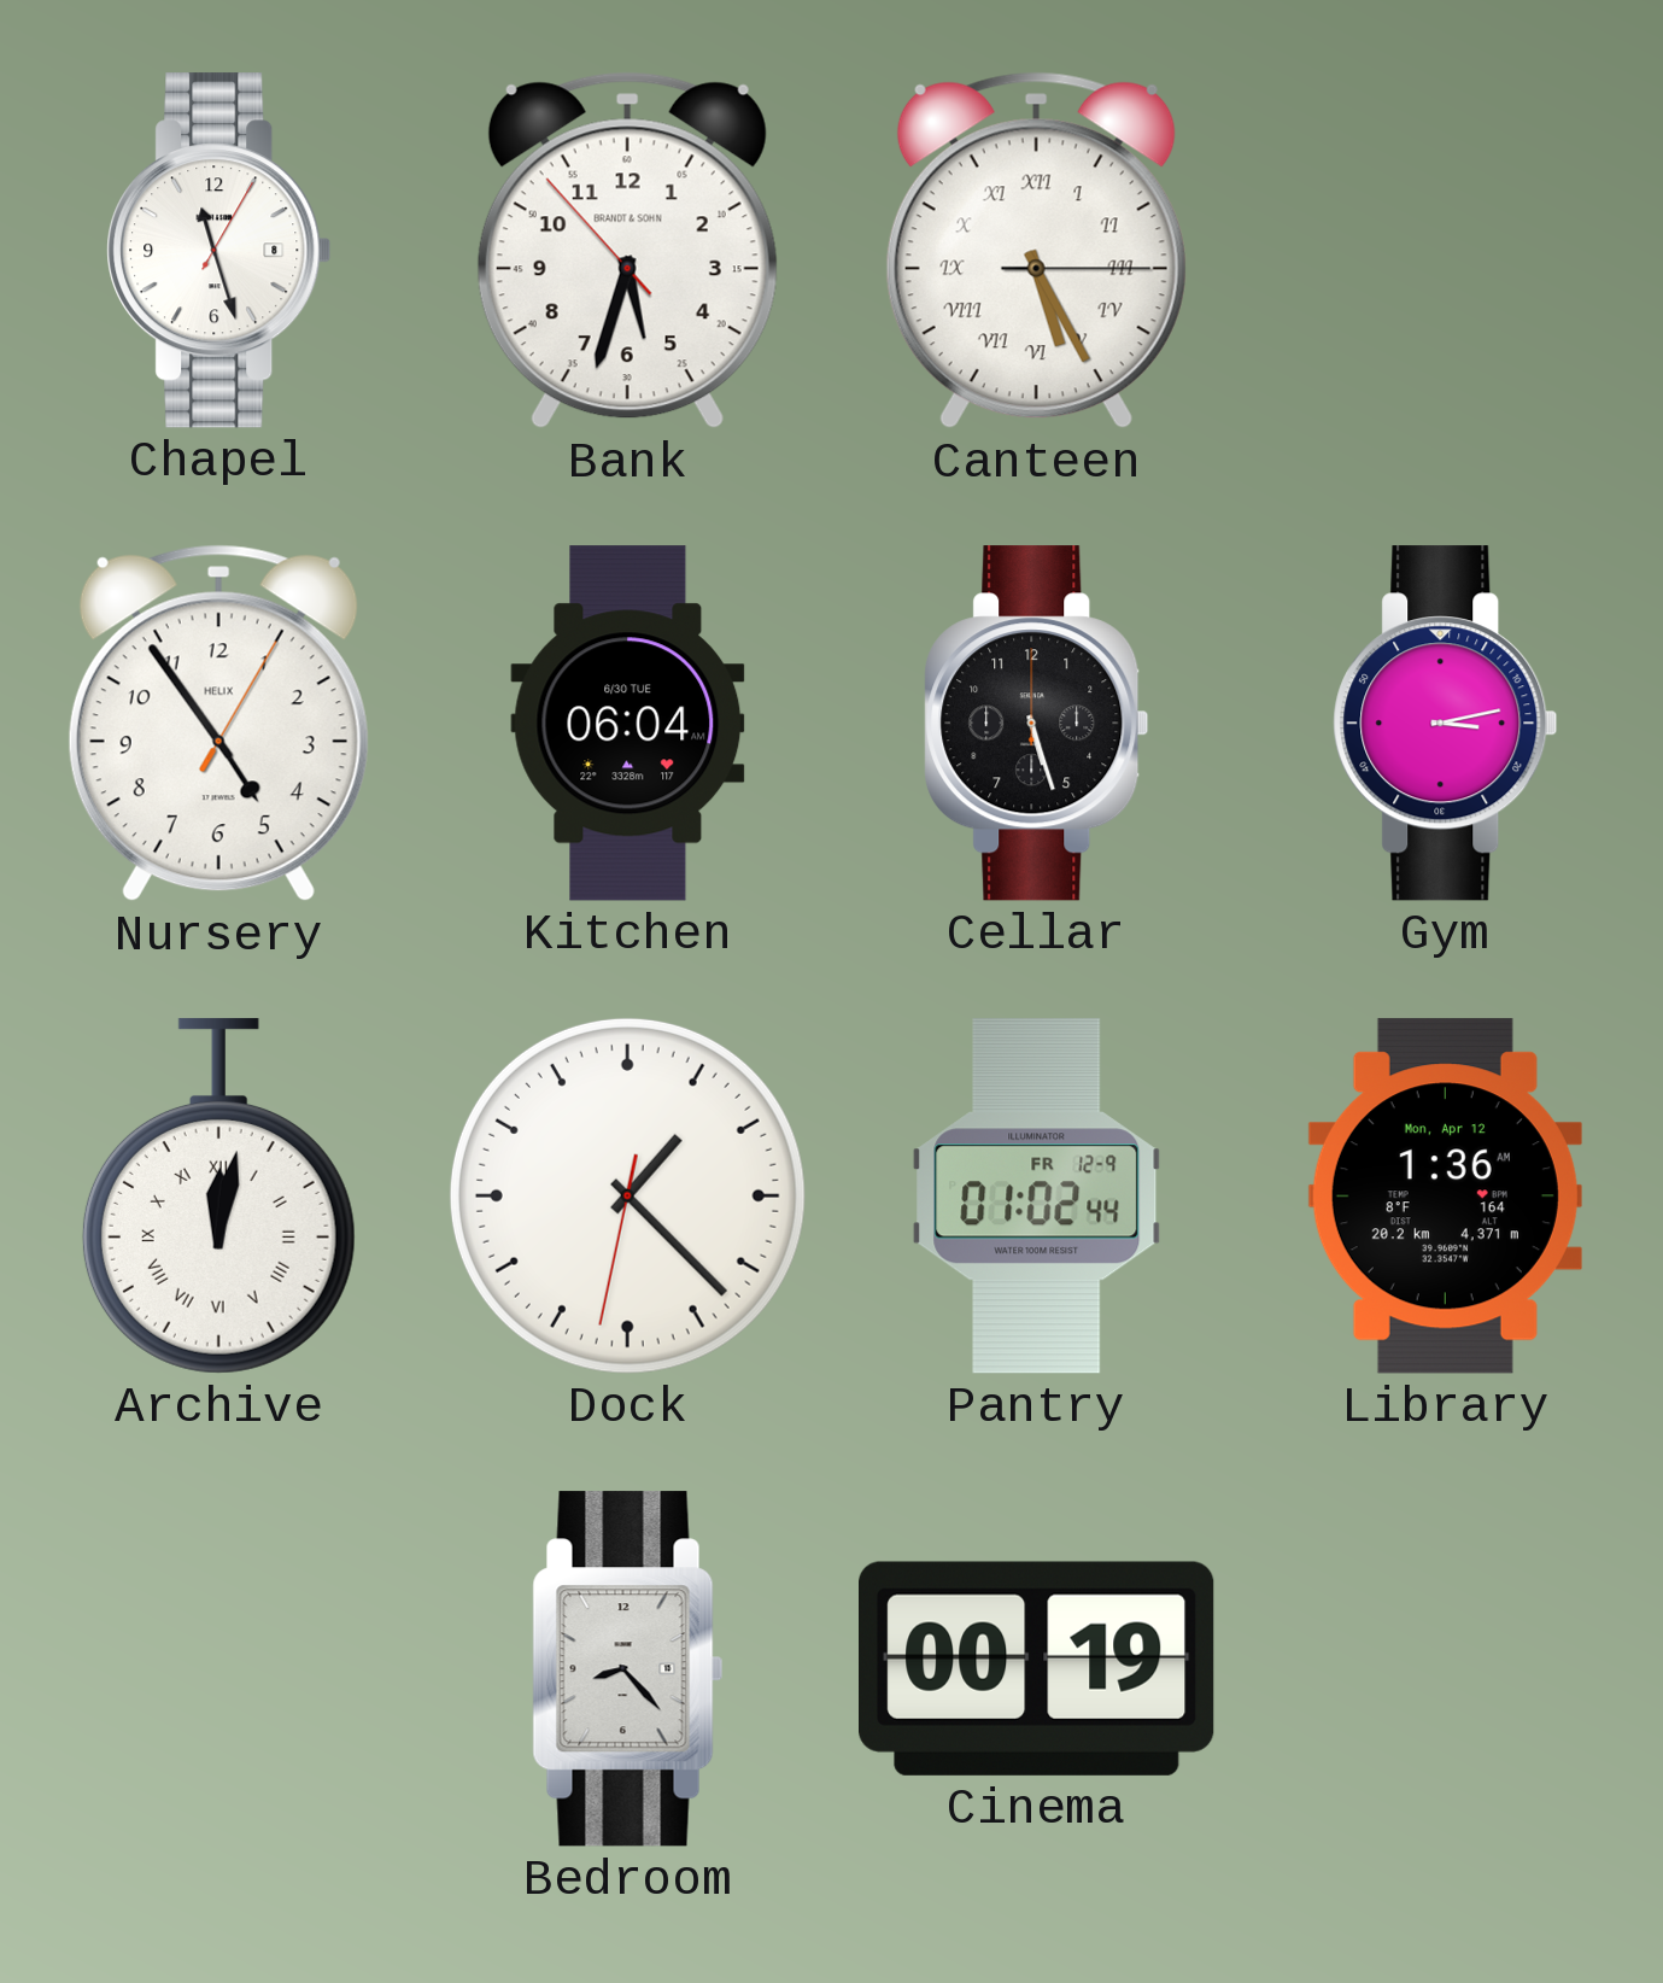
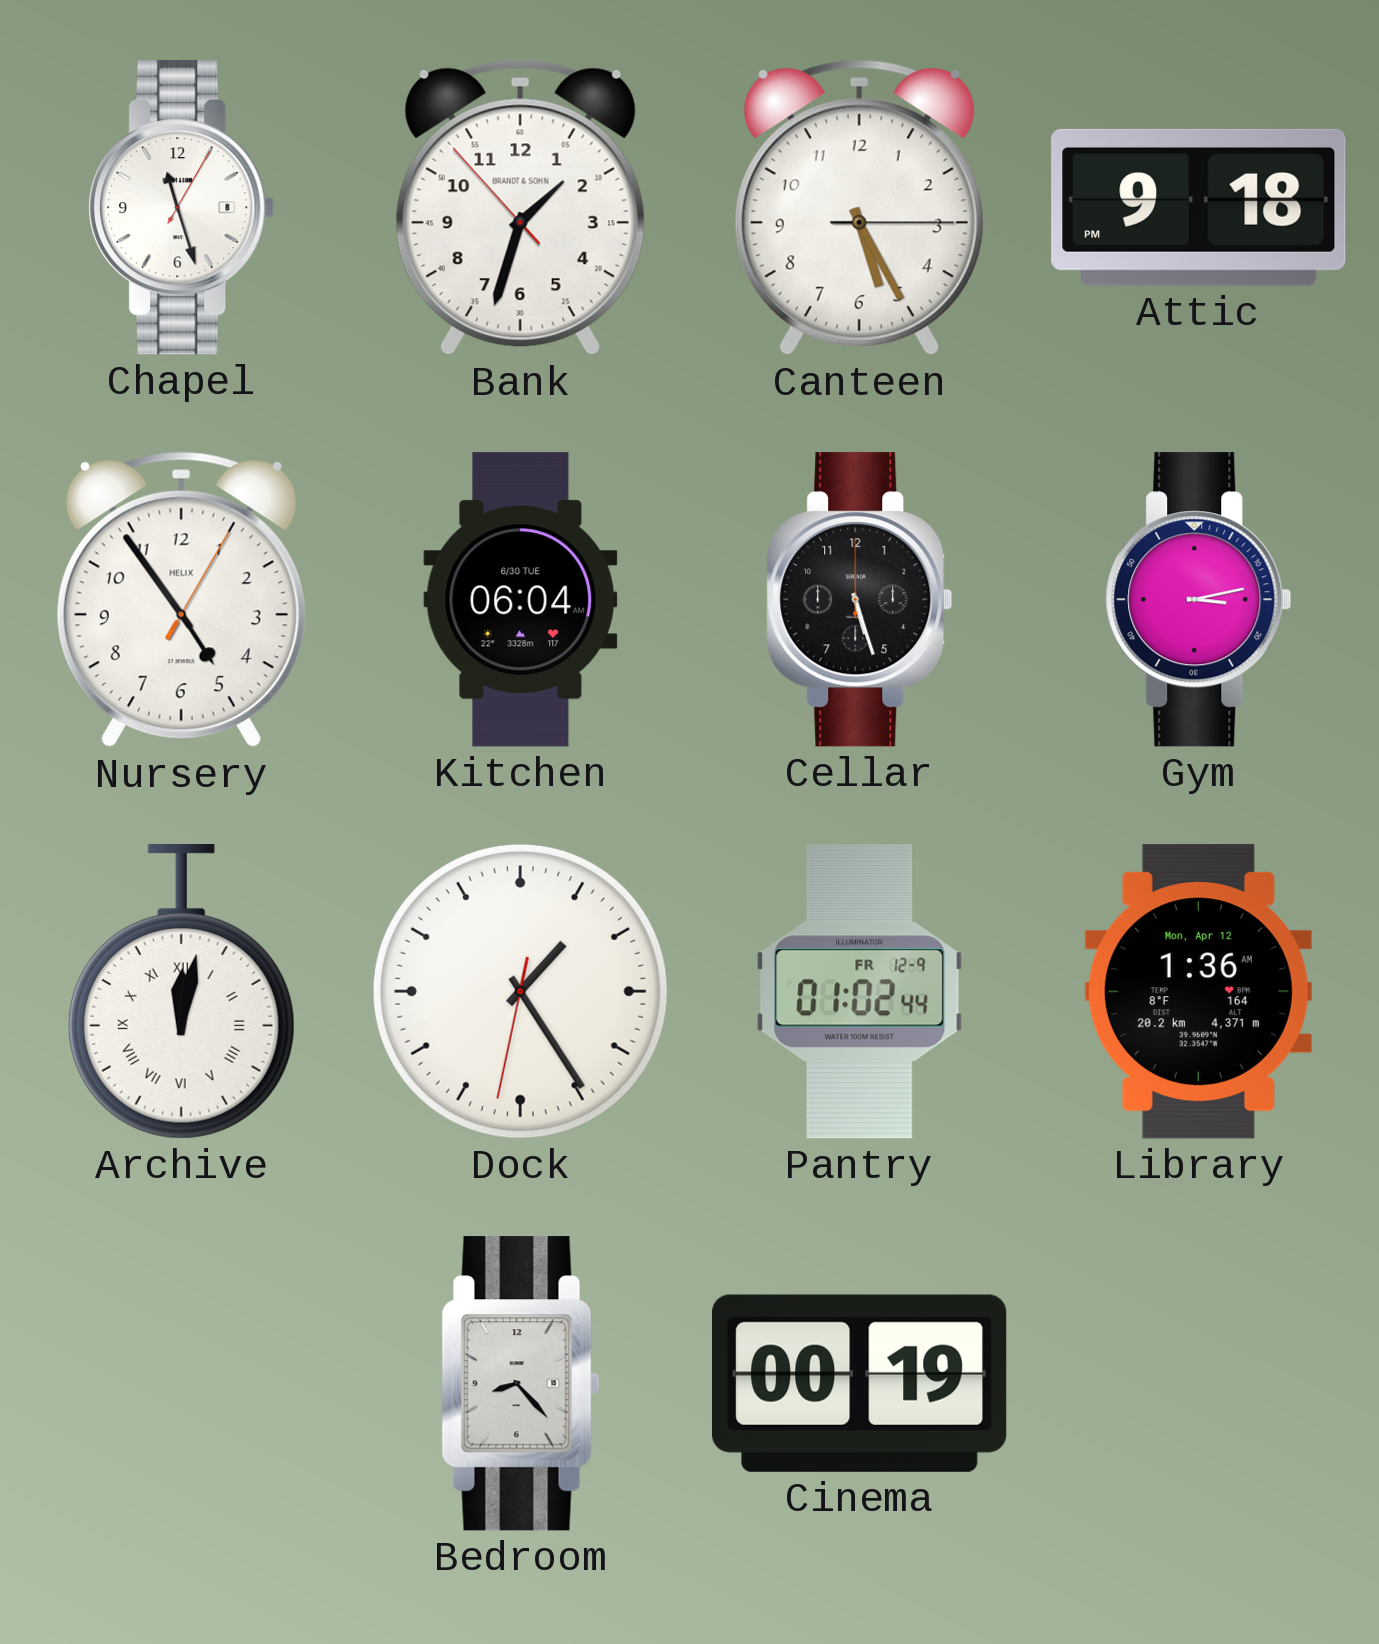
Bank: 5:32 -> 1:32 (520, 208)
Canteen numerals: Roman -> Arabic (859, 208)
Attic: none -> 9:18 (1199, 207)
Dock: 1:22 -> 1:24 (520, 991)
